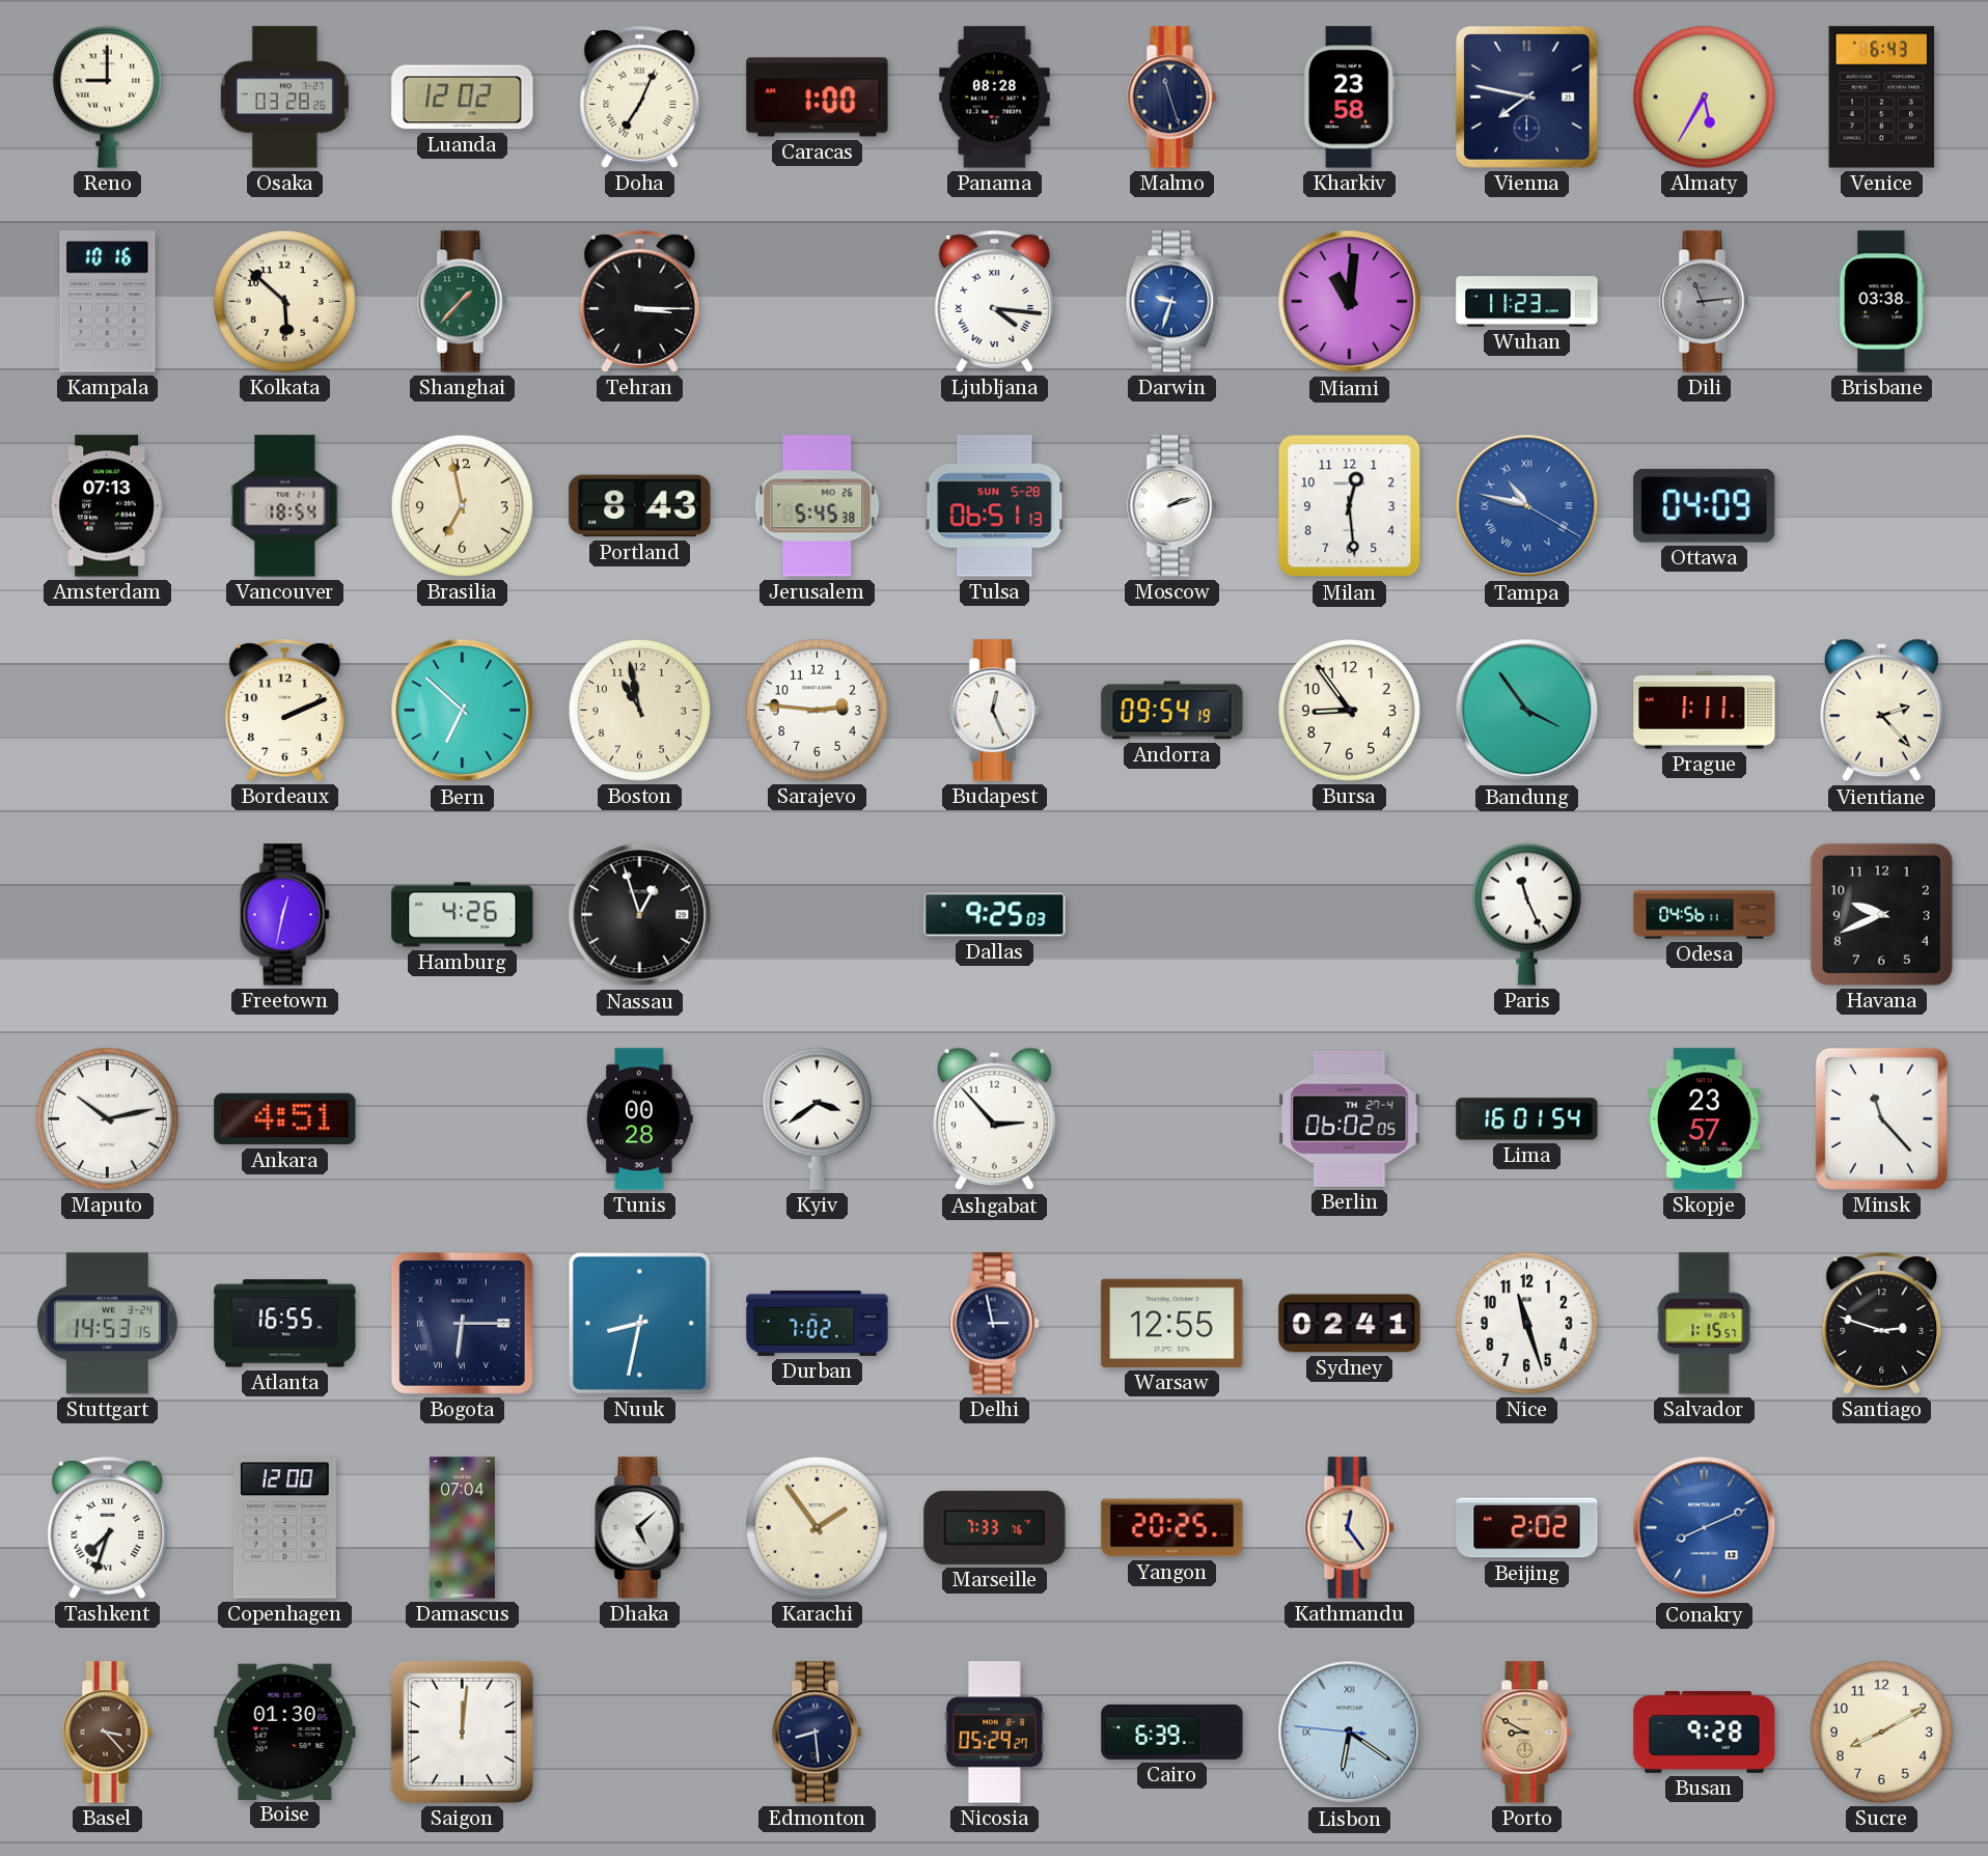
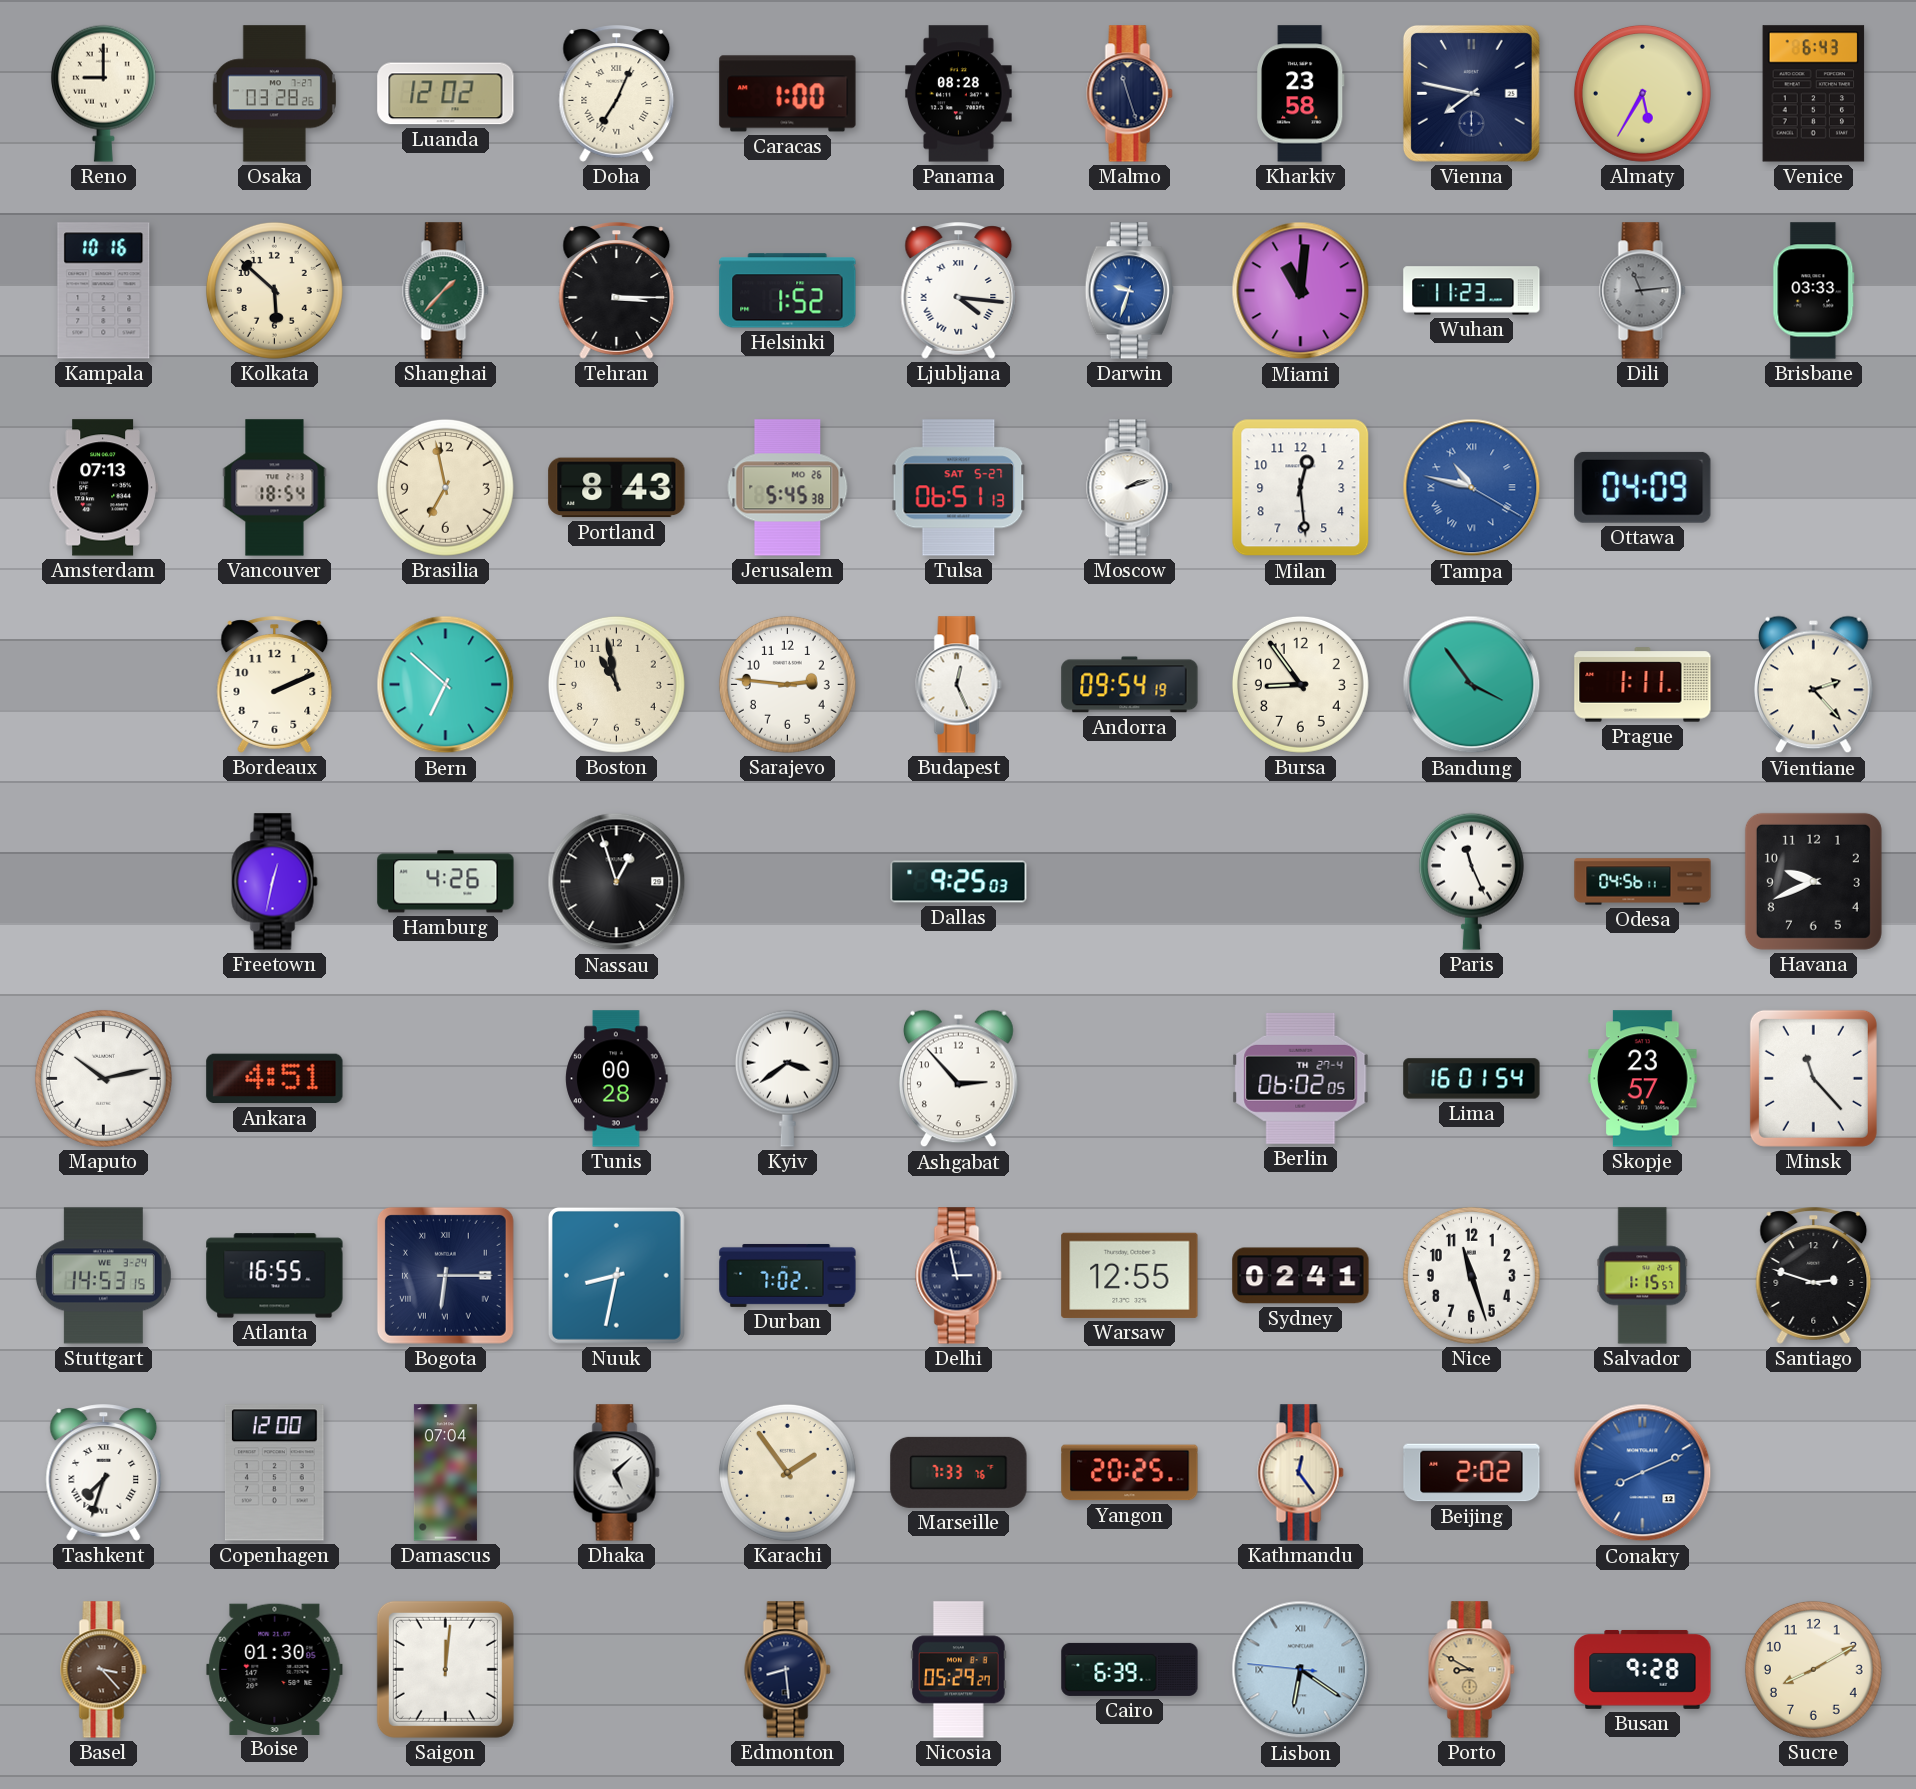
Helsinki: none -> 1:52 (788, 291)
Brisbane: 03:38 -> 03:33 (1814, 291)
Tulsa date: SUN 5-28 -> SAT 5-27 (959, 488)
